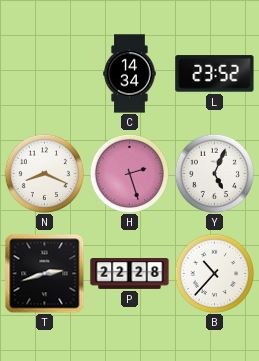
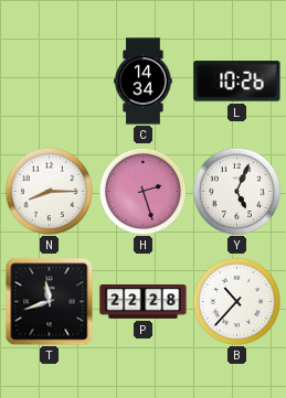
L: 23:52 -> 10:26 (237, 82)
N: 8:19 -> 8:15 (49, 191)
T: 2:42 -> 11:42 (49, 301)
